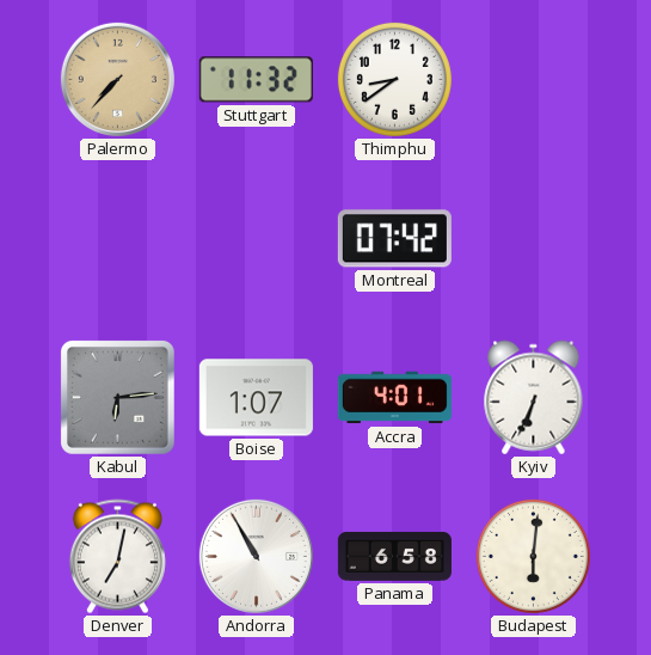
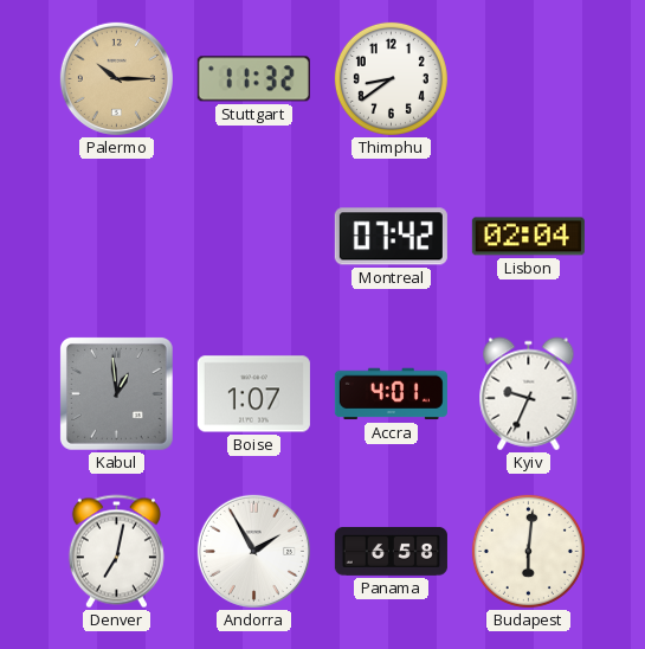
Palermo: 7:37 -> 10:15 (116, 78)
Lisbon: none -> 02:04 (528, 237)
Kabul: 6:14 -> 12:59 (116, 393)
Kyiv: 6:34 -> 9:34 (529, 394)
Andorra: 10:55 -> 1:55 (253, 551)
